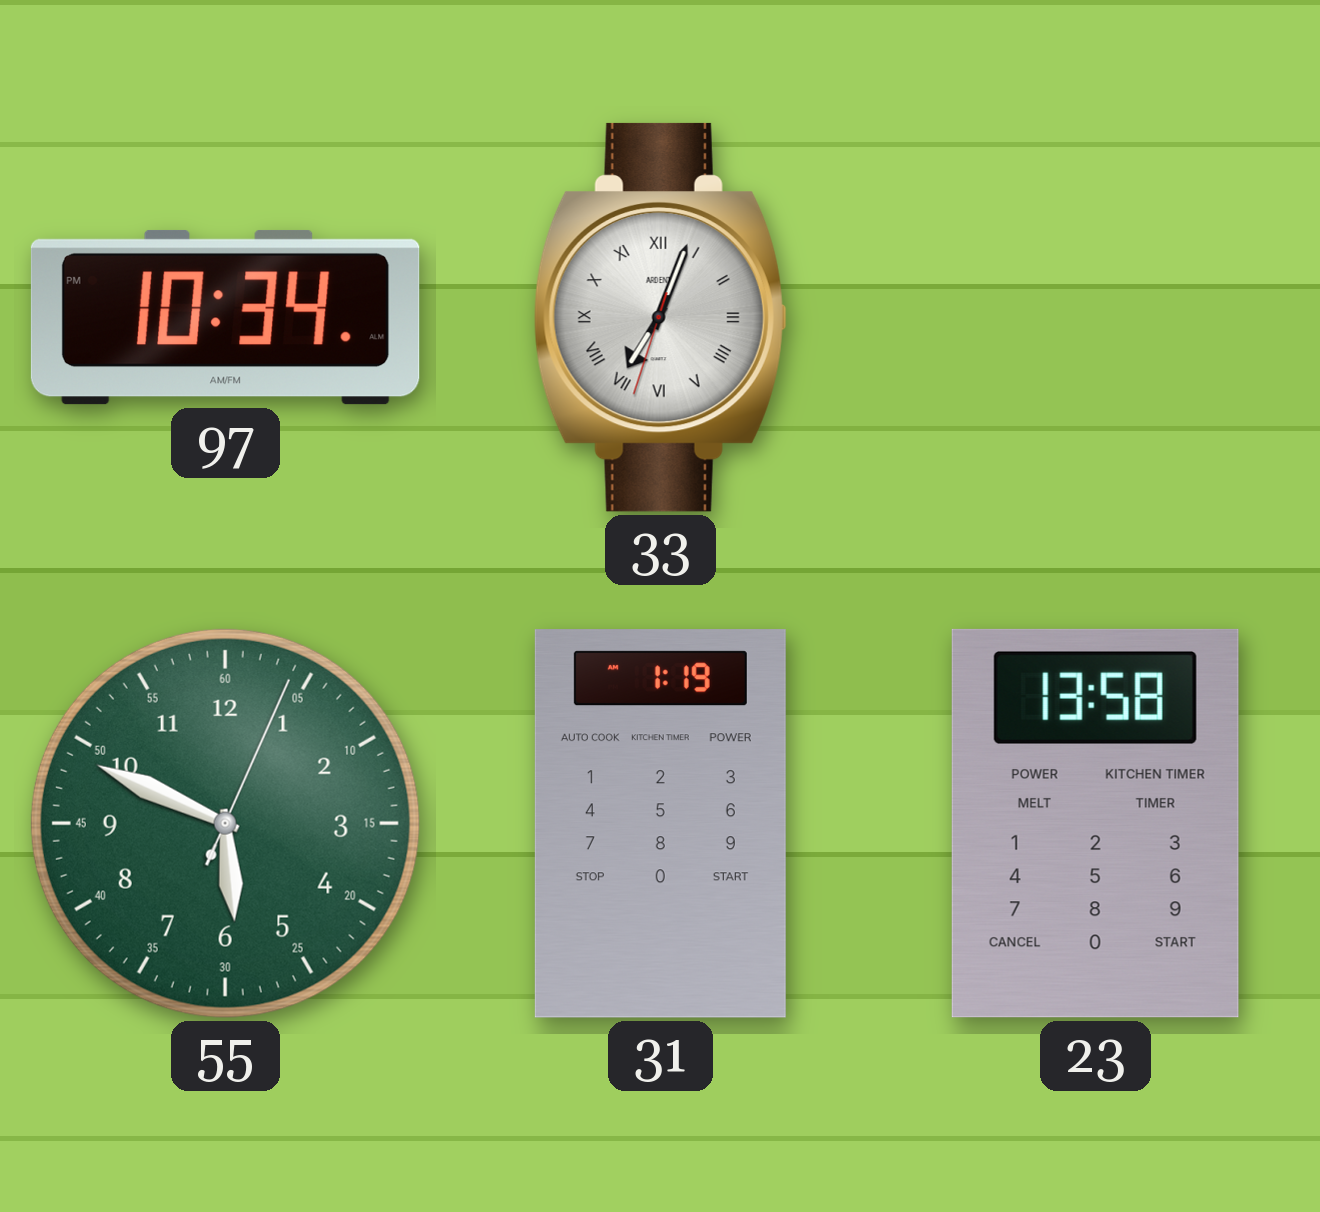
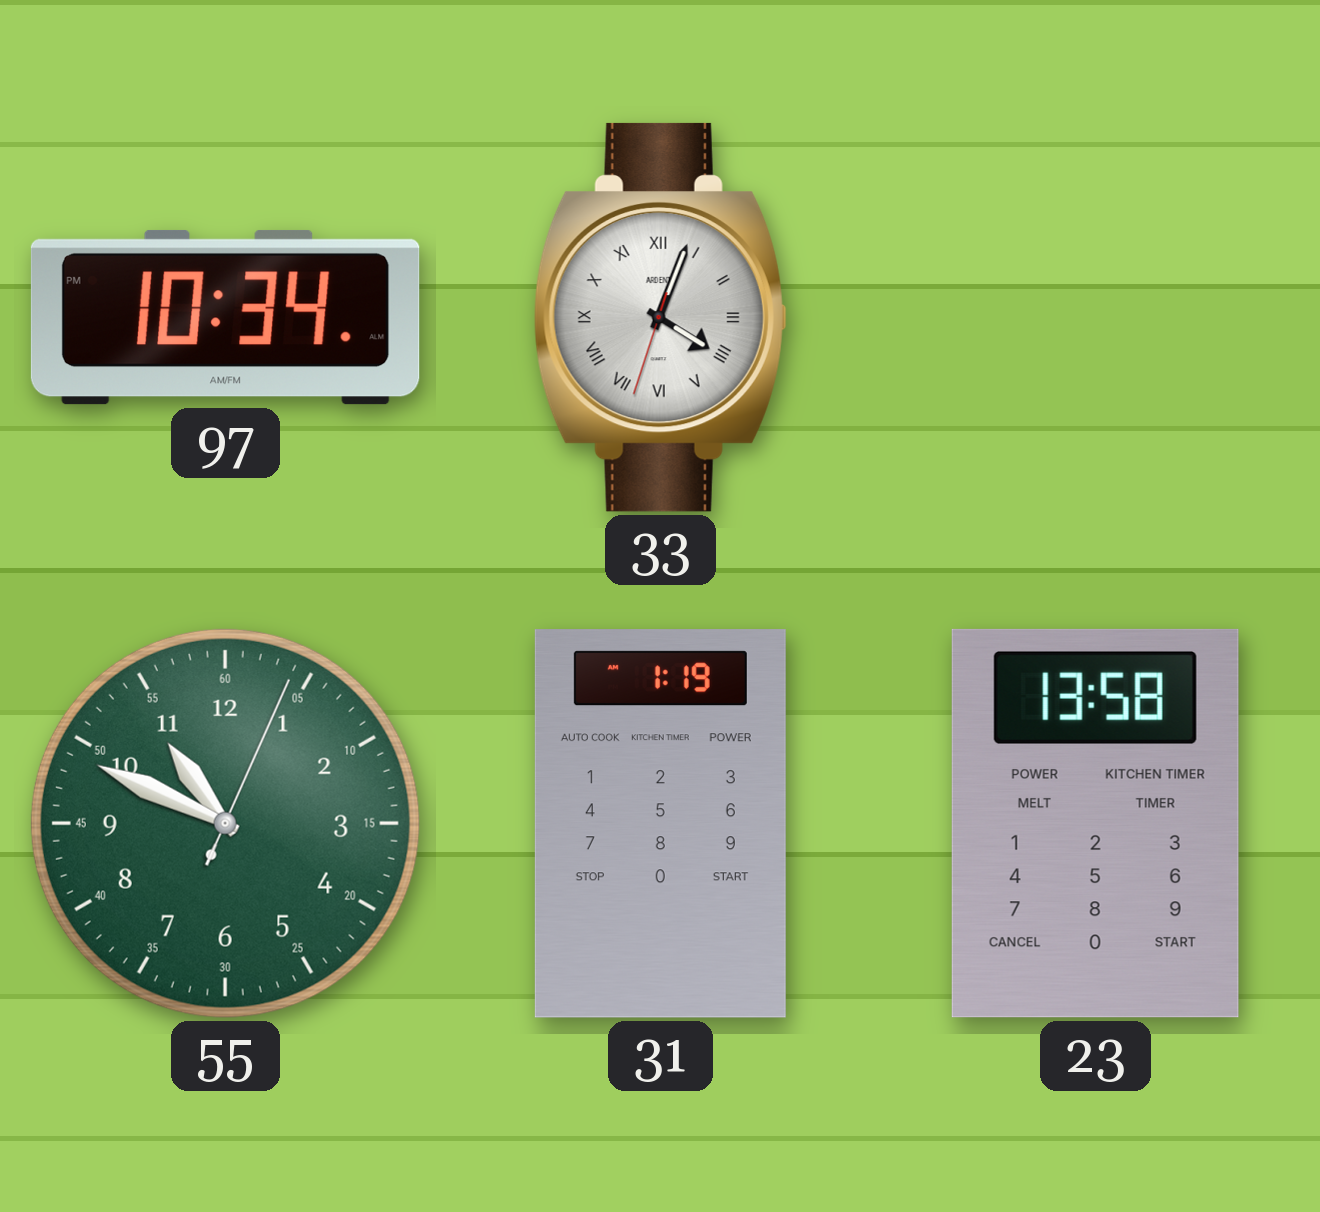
33: 7:03 -> 4:03 (660, 317)
55: 5:49 -> 10:49 (225, 823)
